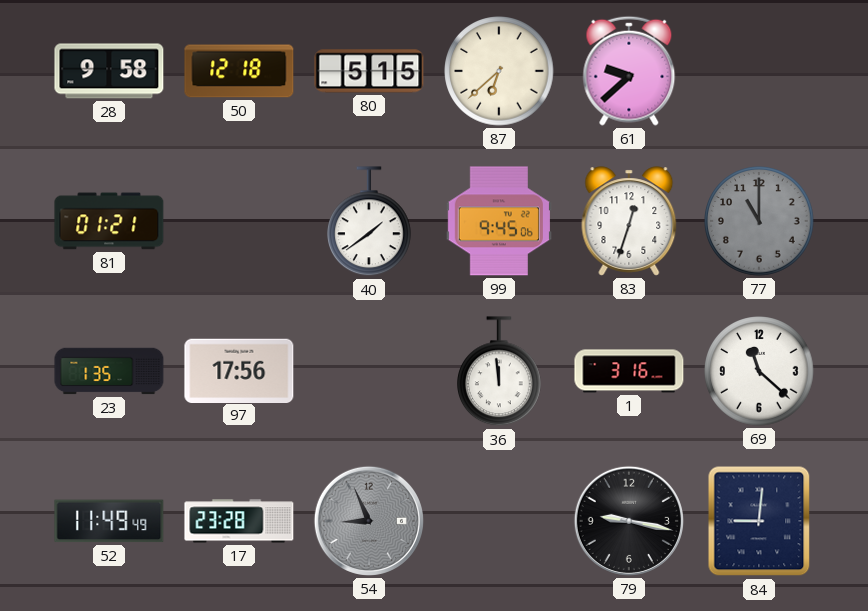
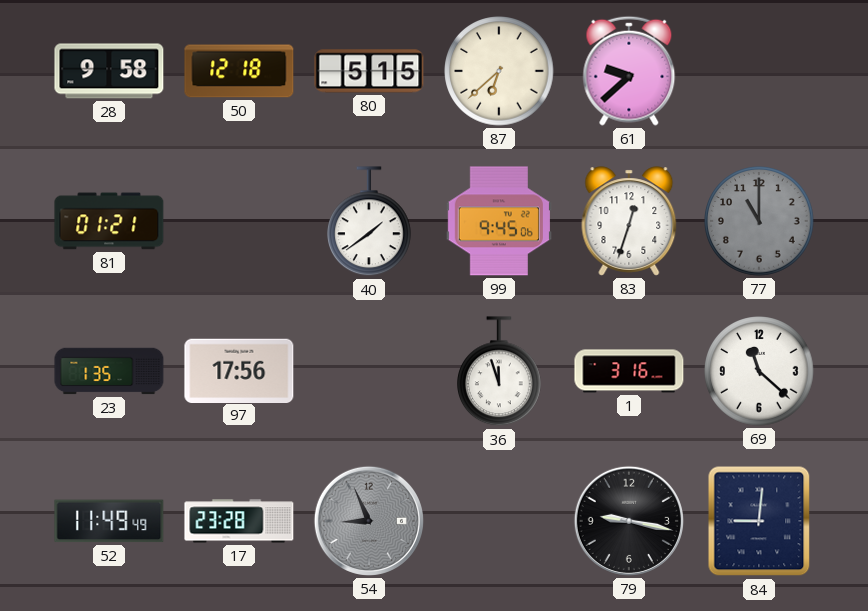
36: 11:59 -> 11:57 (500, 372)
